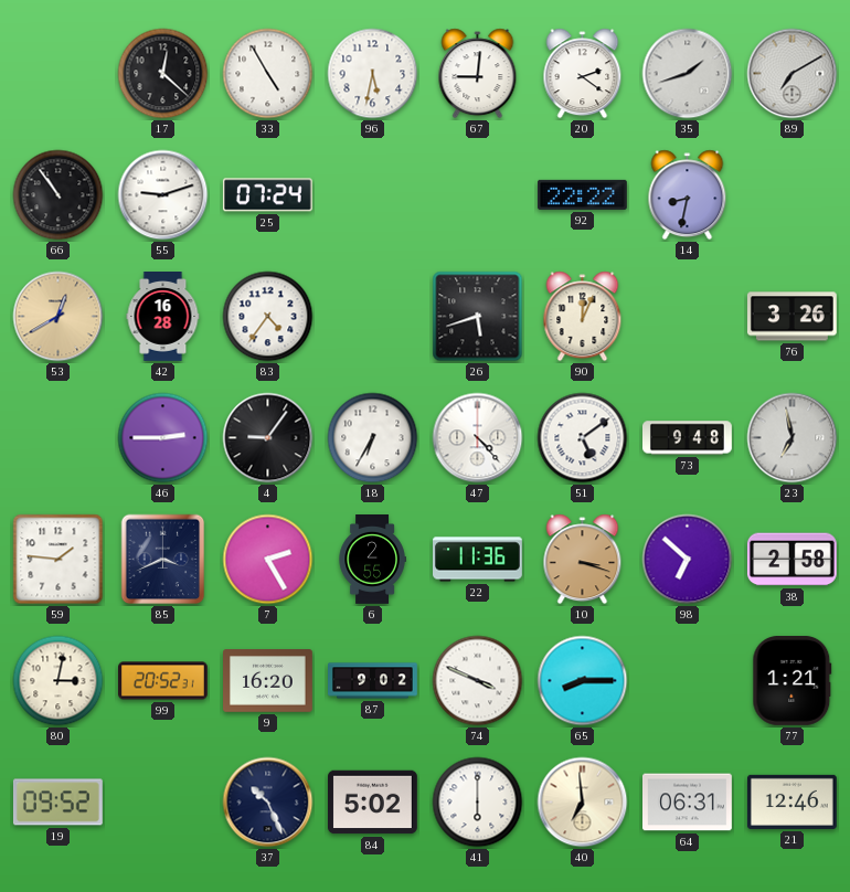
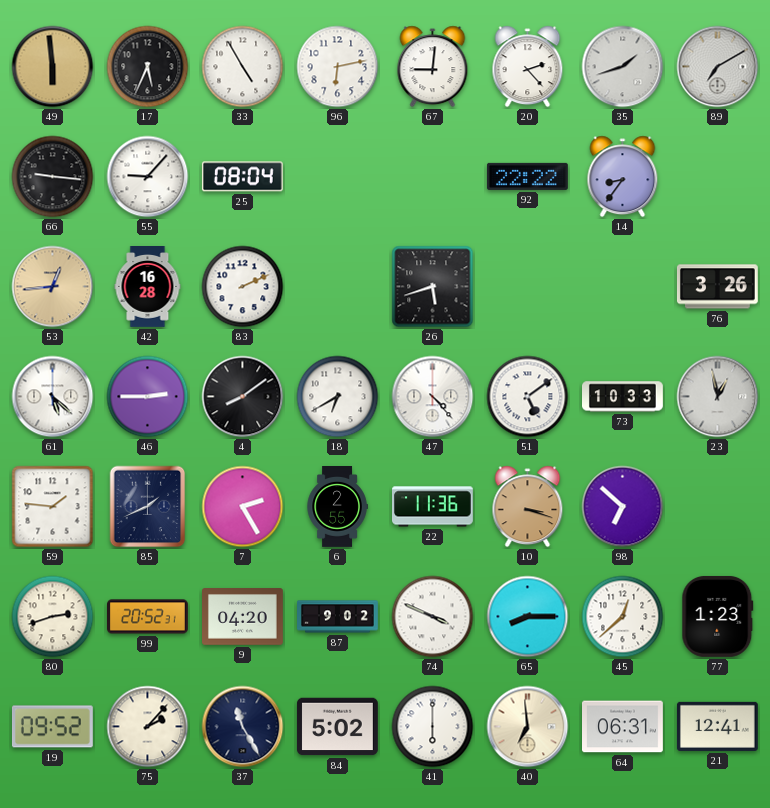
49: none -> 5:59 (53, 67)
17: 12:22 -> 5:34 (148, 67)
96: 5:32 -> 6:13 (338, 67)
20: 2:21 -> 2:23 (528, 67)
66: 10:54 -> 9:16 (53, 177)
55: 9:12 -> 9:07 (148, 177)
25: 07:24 -> 08:04 (242, 177)
14: 8:32 -> 8:36 (623, 177)
53: 12:40 -> 12:44 (53, 287)
83: 4:36 -> 2:11 (243, 287)
90: 12:04 -> none (583, 317)
61: none -> 5:22 (53, 397)
4: 9:06 -> 8:09 (243, 397)
18: 6:35 -> 6:40 (338, 397)
73: 9:48 -> 10:33 (623, 397)
23: 6:58 -> 12:58 (718, 397)
85: 3:41 -> 1:41 (148, 507)
38: 2:58 -> none (791, 560)
80: 3:02 -> 2:42 (53, 617)
9: 16:20 -> 04:20 (243, 617)
45: none -> 12:38 (623, 617)
77: 1:21 -> 1:23 (718, 616)
75: none -> 2:07 (148, 727)
37: 10:26 -> 11:25 (243, 727)
21: 12:46 -> 12:41 (717, 726)
